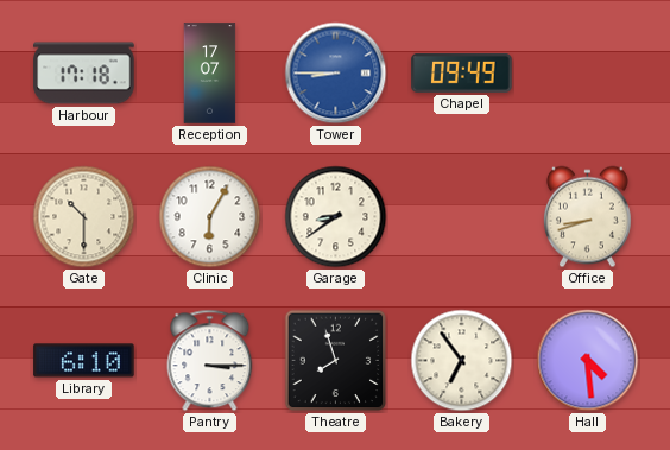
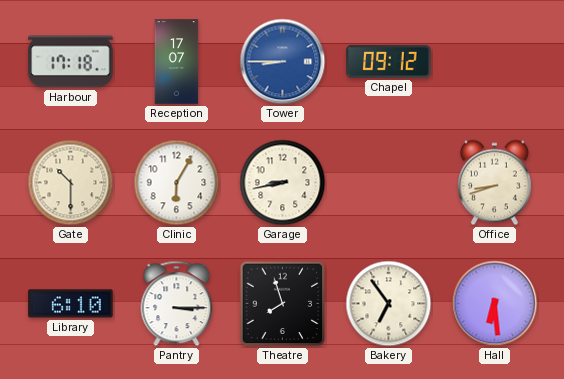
Chapel: 09:49 -> 09:12 (389, 61)
Garage: 8:39 -> 8:43 (283, 183)
Hall: 4:29 -> 6:29 (495, 304)
